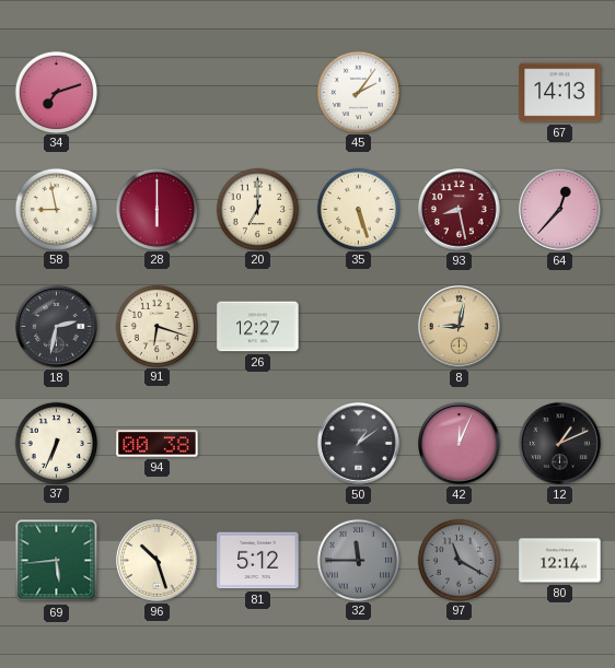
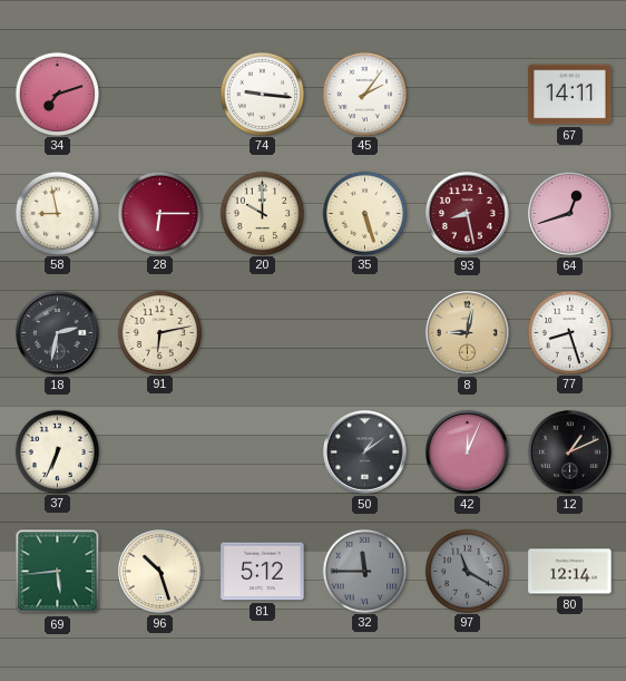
74: none -> 9:16 (262, 94)
67: 14:13 -> 14:11 (570, 95)
28: 6:00 -> 6:15 (159, 213)
20: 7:00 -> 10:00 (262, 213)
64: 12:37 -> 12:42 (570, 214)
91: 6:18 -> 6:13 (159, 332)
26: 12:27 -> none (258, 327)
77: none -> 8:27 (569, 332)
94: 00:38 -> none (158, 444)
